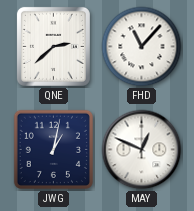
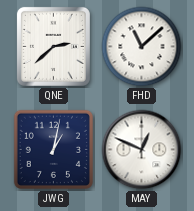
FHD: 11:07 -> 11:08 (142, 47)
